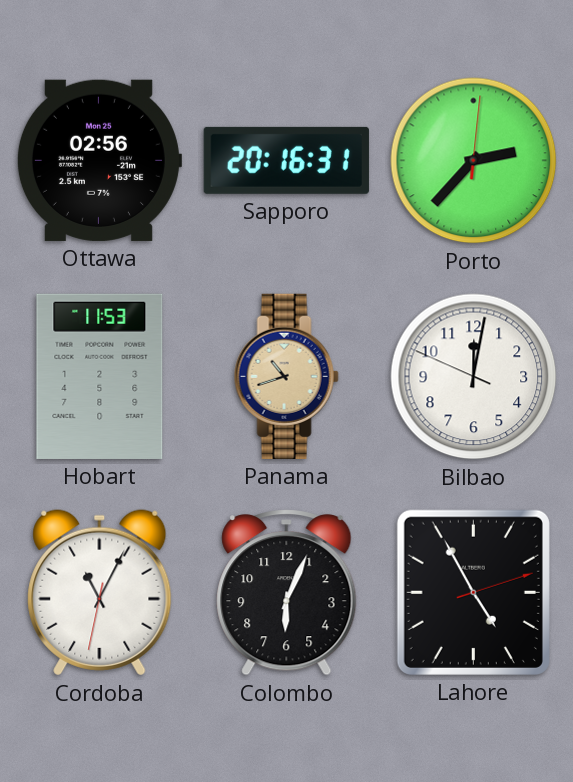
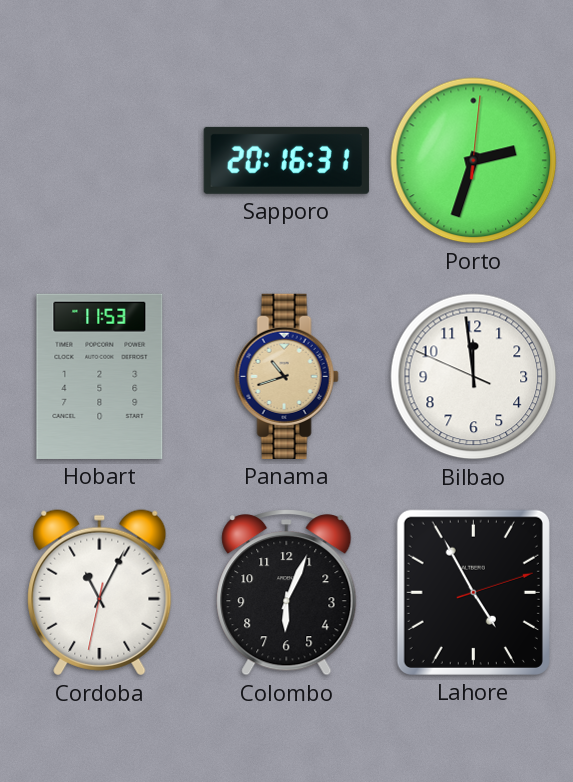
Ottawa: 02:56 -> none (99, 160)
Porto: 2:37 -> 2:33 (474, 161)
Bilbao: 12:01 -> 11:58 (474, 377)
